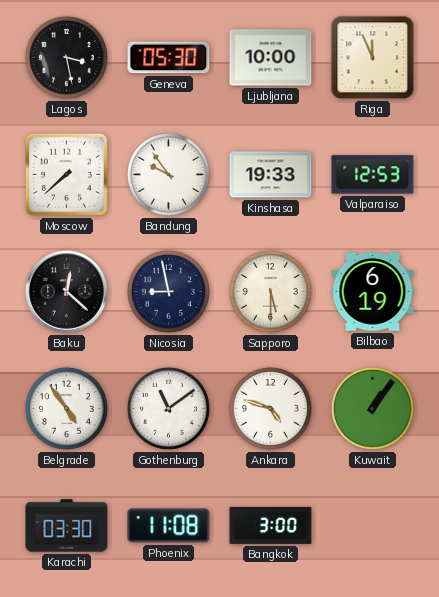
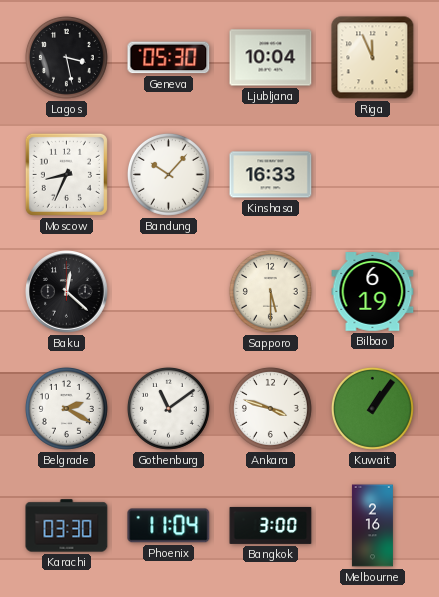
Ljubljana: 10:00 -> 10:04 (271, 58)
Moscow: 7:38 -> 8:34 (66, 174)
Bandung: 9:54 -> 10:07 (168, 174)
Kinshasa: 19:33 -> 16:33 (271, 175)
Valparaiso: 12:53 -> none (373, 175)
Nicosia: 8:58 -> none (168, 291)
Belgrade: 4:54 -> 2:20 (66, 408)
Ankara: 4:48 -> 3:48 (270, 408)
Phoenix: 11:08 -> 11:04 (169, 526)
Melbourne: none -> 2:16 (372, 526)
